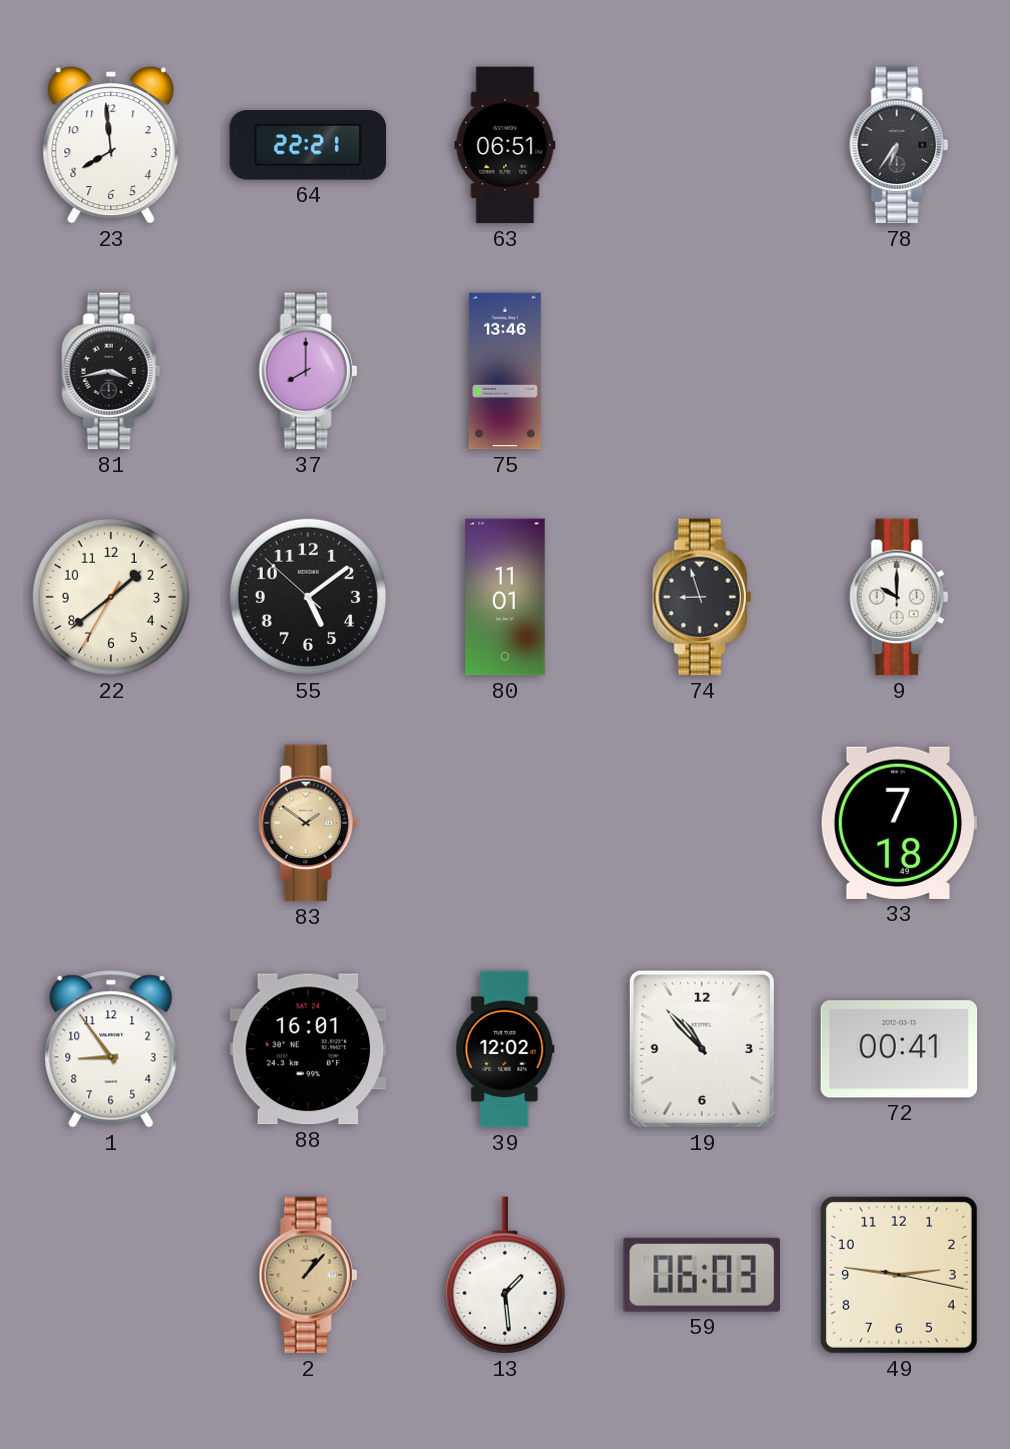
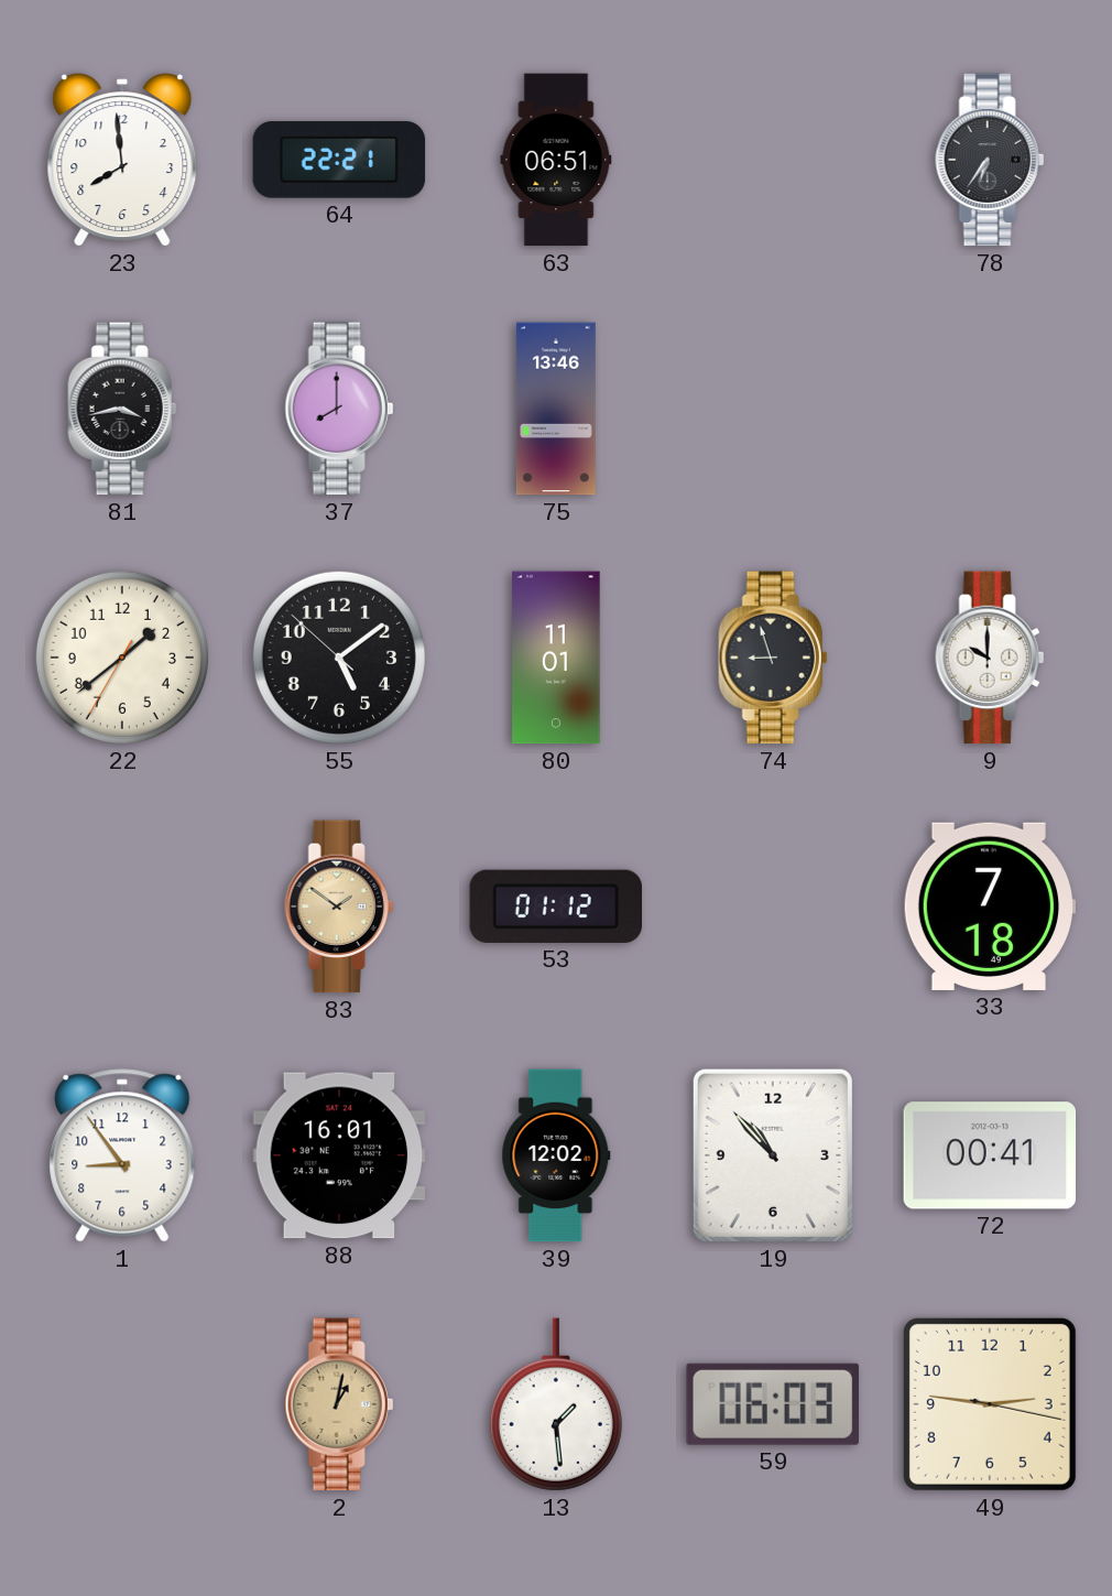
53: none -> 01:12 (555, 906)
2: 1:07 -> 1:02 (339, 1404)
